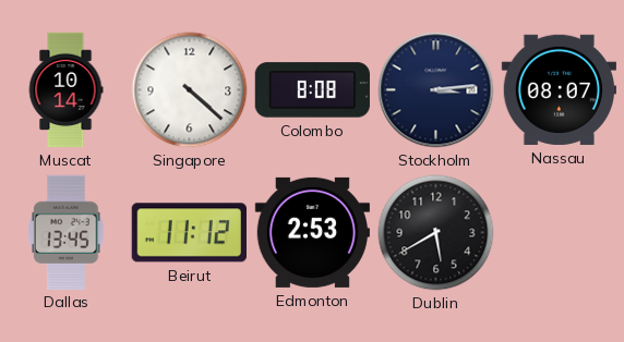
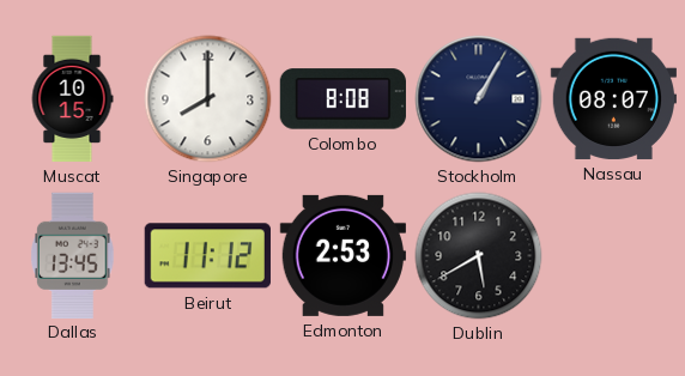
Muscat: 10:14 -> 10:15 (72, 99)
Singapore: 4:22 -> 8:00 (208, 99)
Stockholm: 3:14 -> 1:05 (479, 99)
